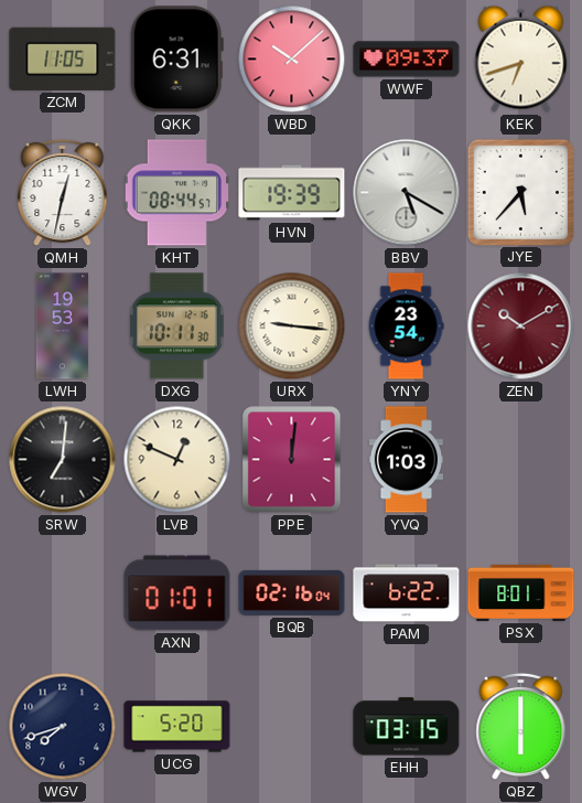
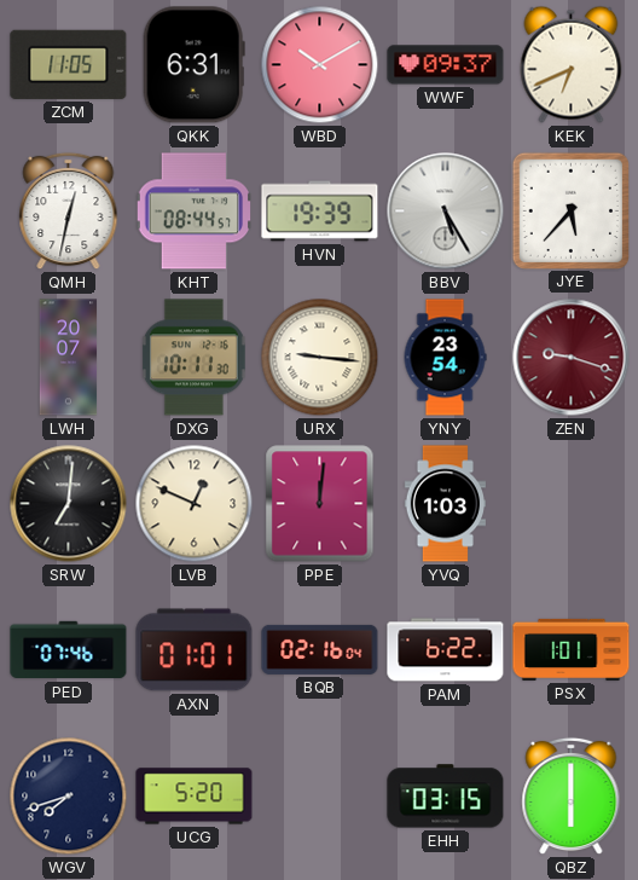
WBD: 10:08 -> 10:10 (320, 65)
KEK: 6:42 -> 6:41 (572, 64)
BBV: 5:20 -> 5:25 (446, 212)
LWH: 19:53 -> 20:07 (69, 358)
ZEN: 10:10 -> 9:18 (572, 358)
PED: none -> 07:46 (69, 650)
PSX: 8:01 -> 1:01 (572, 649)
